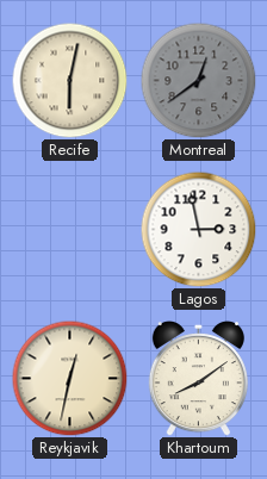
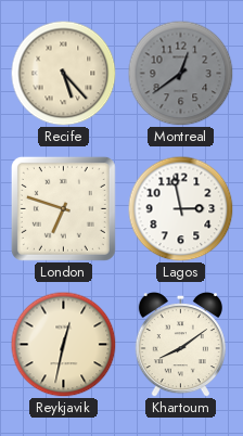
Recife: 6:02 -> 5:23 (63, 73)
London: none -> 6:48 (63, 208)
